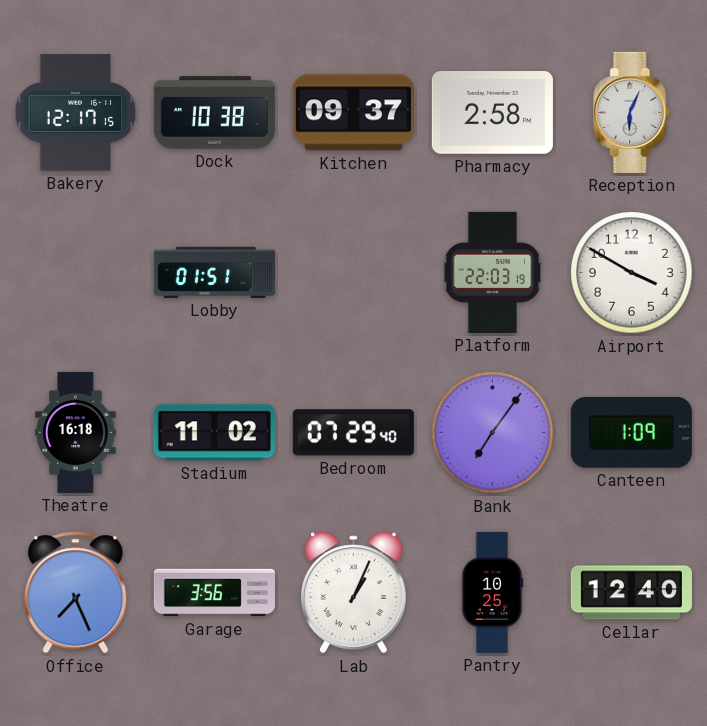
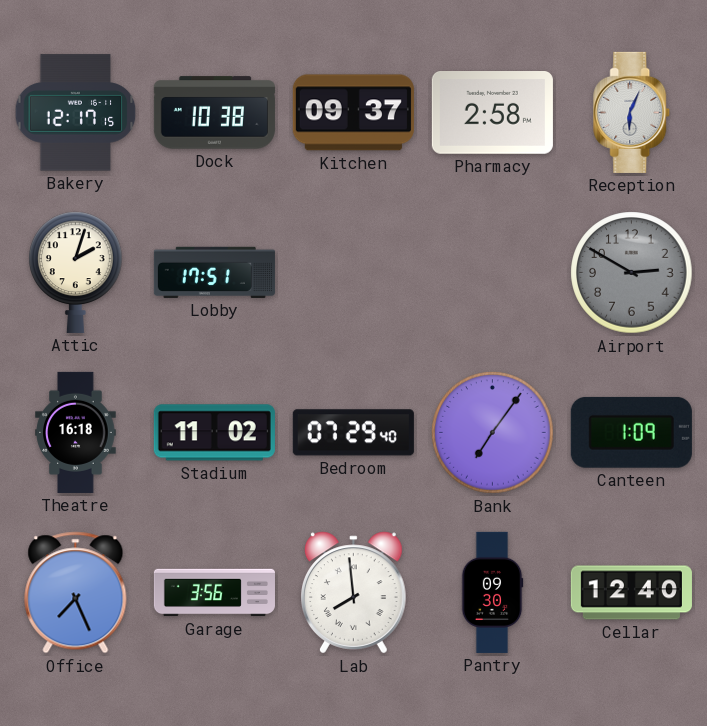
Attic: none -> 2:03 (76, 272)
Lobby: 01:51 -> 17:51 (214, 272)
Platform: 22:03 -> none (493, 272)
Airport: 3:50 -> 2:50 (632, 273)
Airport dial: white -> grey (632, 273)
Lab: 1:04 -> 7:59 (354, 593)
Pantry: 10:25 -> 09:30 (492, 592)
